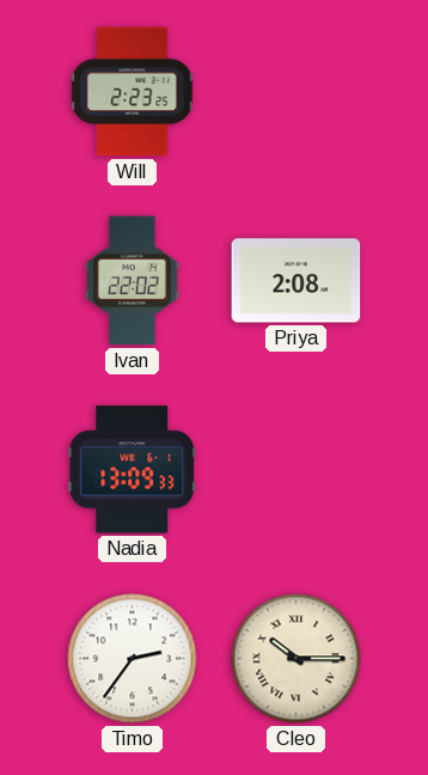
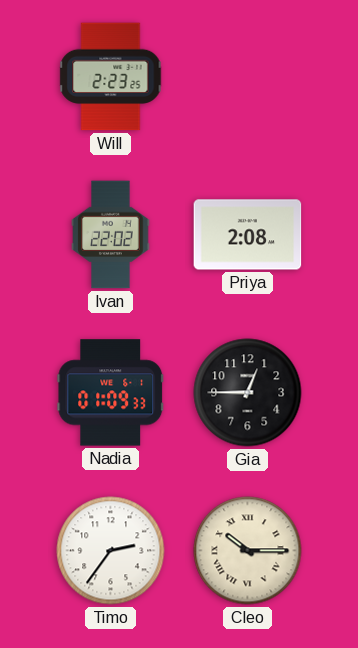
Nadia: 13:09 -> 01:09 (111, 393)
Gia: none -> 12:45 (248, 393)
